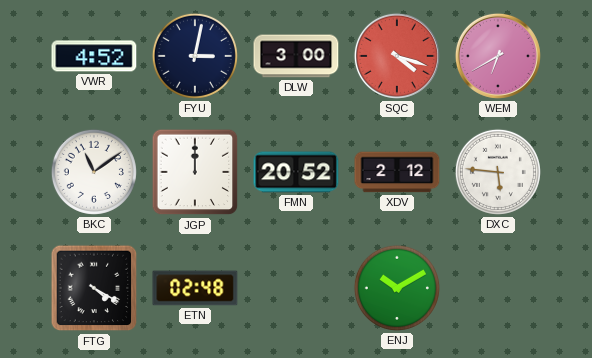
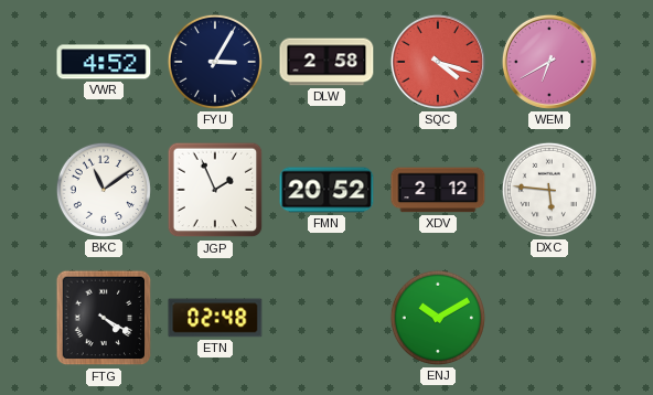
FYU: 3:02 -> 3:05 (215, 62)
DLW: 3:00 -> 2:58 (326, 62)
JGP: 12:00 -> 1:56 (215, 190)
